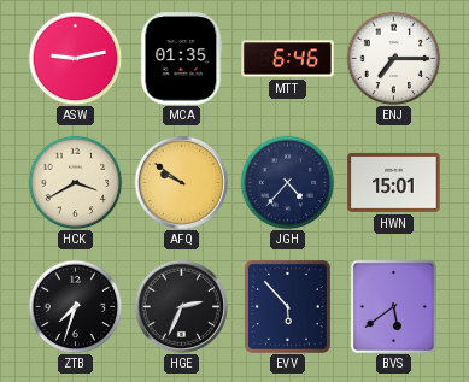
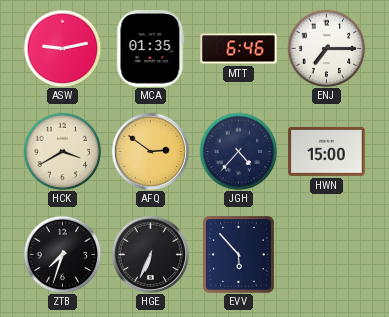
AFQ: 9:51 -> 2:51 (150, 151)
HWN: 15:01 -> 15:00 (327, 151)
HGE: 2:34 -> 6:34 (150, 254)
BVS: 5:39 -> none (393, 306)
